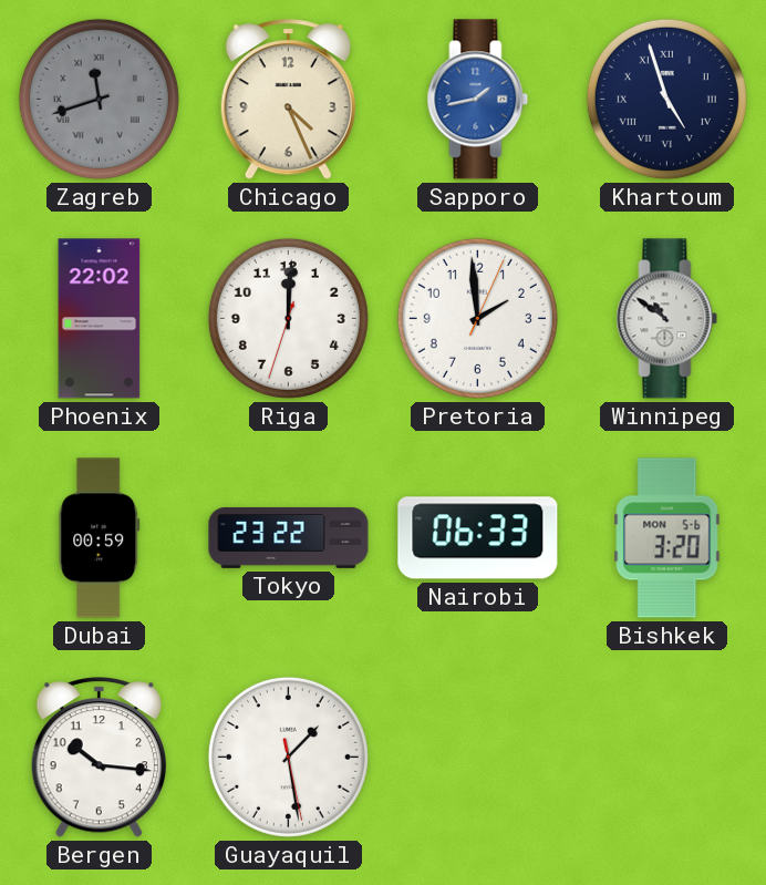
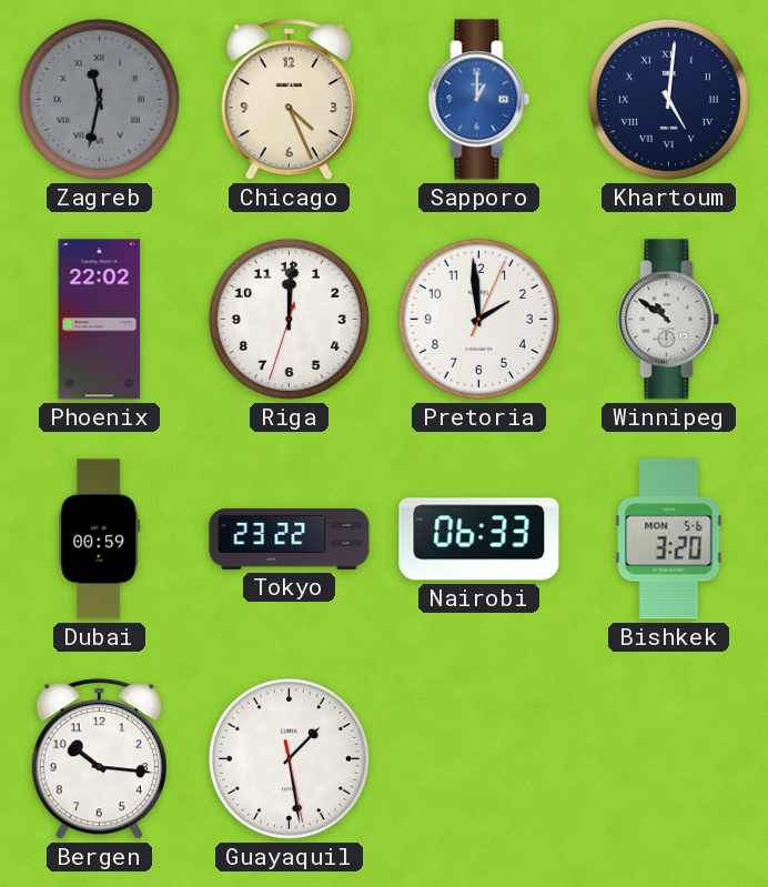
Zagreb: 11:42 -> 11:32 (99, 99)
Sapporo: 1:43 -> 1:00 (479, 100)
Khartoum: 4:57 -> 5:01 (668, 99)
